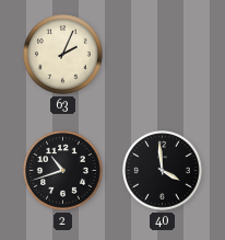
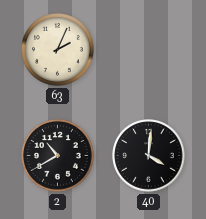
2: 10:42 -> 10:40 (58, 156)
40: 3:59 -> 4:01 (149, 156)
